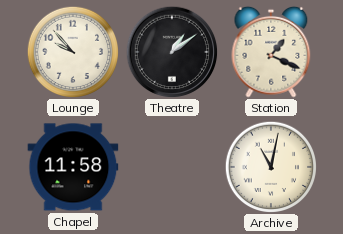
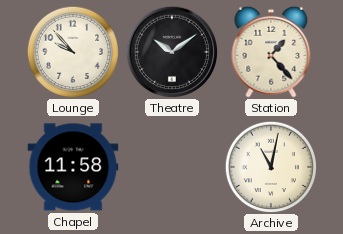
Theatre: 1:09 -> 10:09 (172, 52)
Station: 1:19 -> 1:23 (271, 52)
